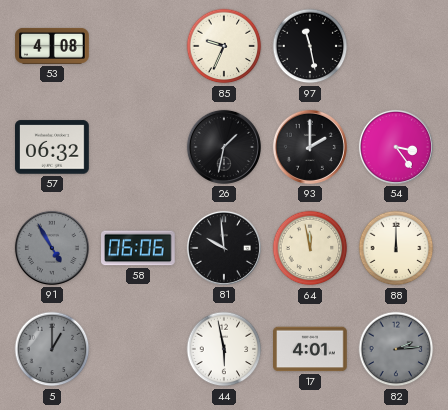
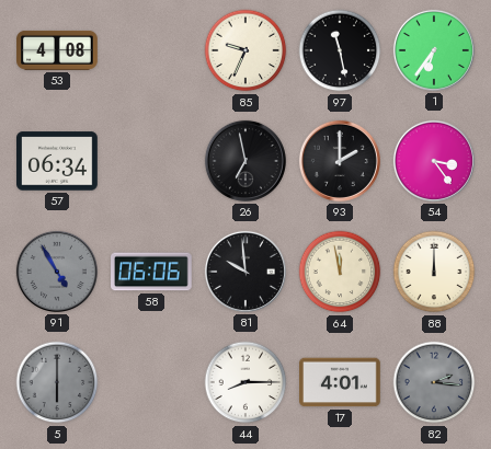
1: none -> 6:36 (434, 50)
57: 06:32 -> 06:34 (58, 161)
26: 1:32 -> 6:58 (245, 161)
5: 1:00 -> 6:00 (57, 382)
44: 5:58 -> 8:15 (245, 382)
82: 2:14 -> 2:16 (434, 382)
